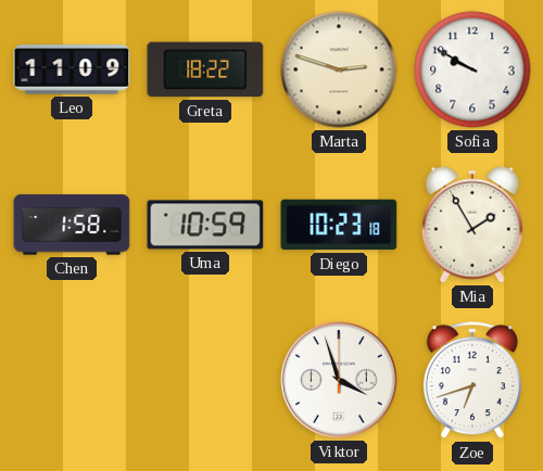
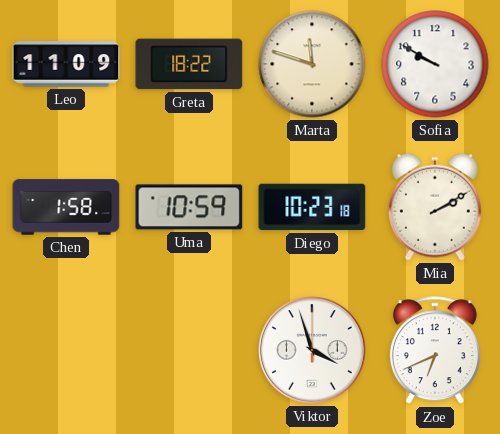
Marta: 2:48 -> 11:48 (312, 64)
Mia: 1:55 -> 2:10 (435, 207)
Zoe: 6:42 -> 6:41 (435, 351)
